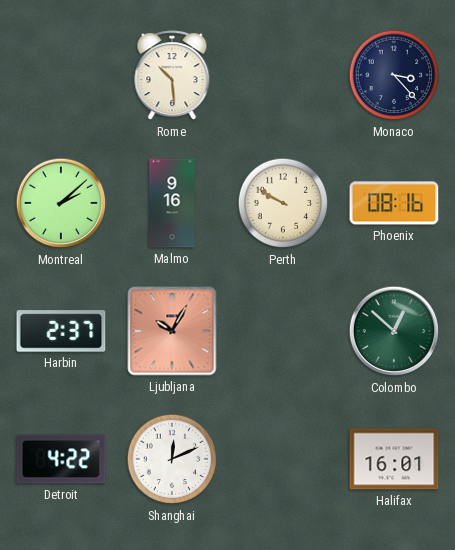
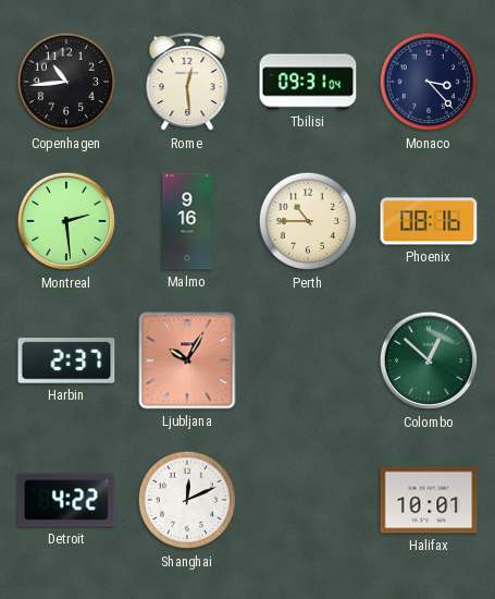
Copenhagen: none -> 10:44 (66, 82)
Rome: 10:29 -> 12:29 (187, 83)
Tbilisi: none -> 09:31 (308, 82)
Montreal: 2:08 -> 2:29 (66, 221)
Perth: 9:50 -> 10:45 (308, 221)
Halifax: 16:01 -> 10:01 (429, 500)
